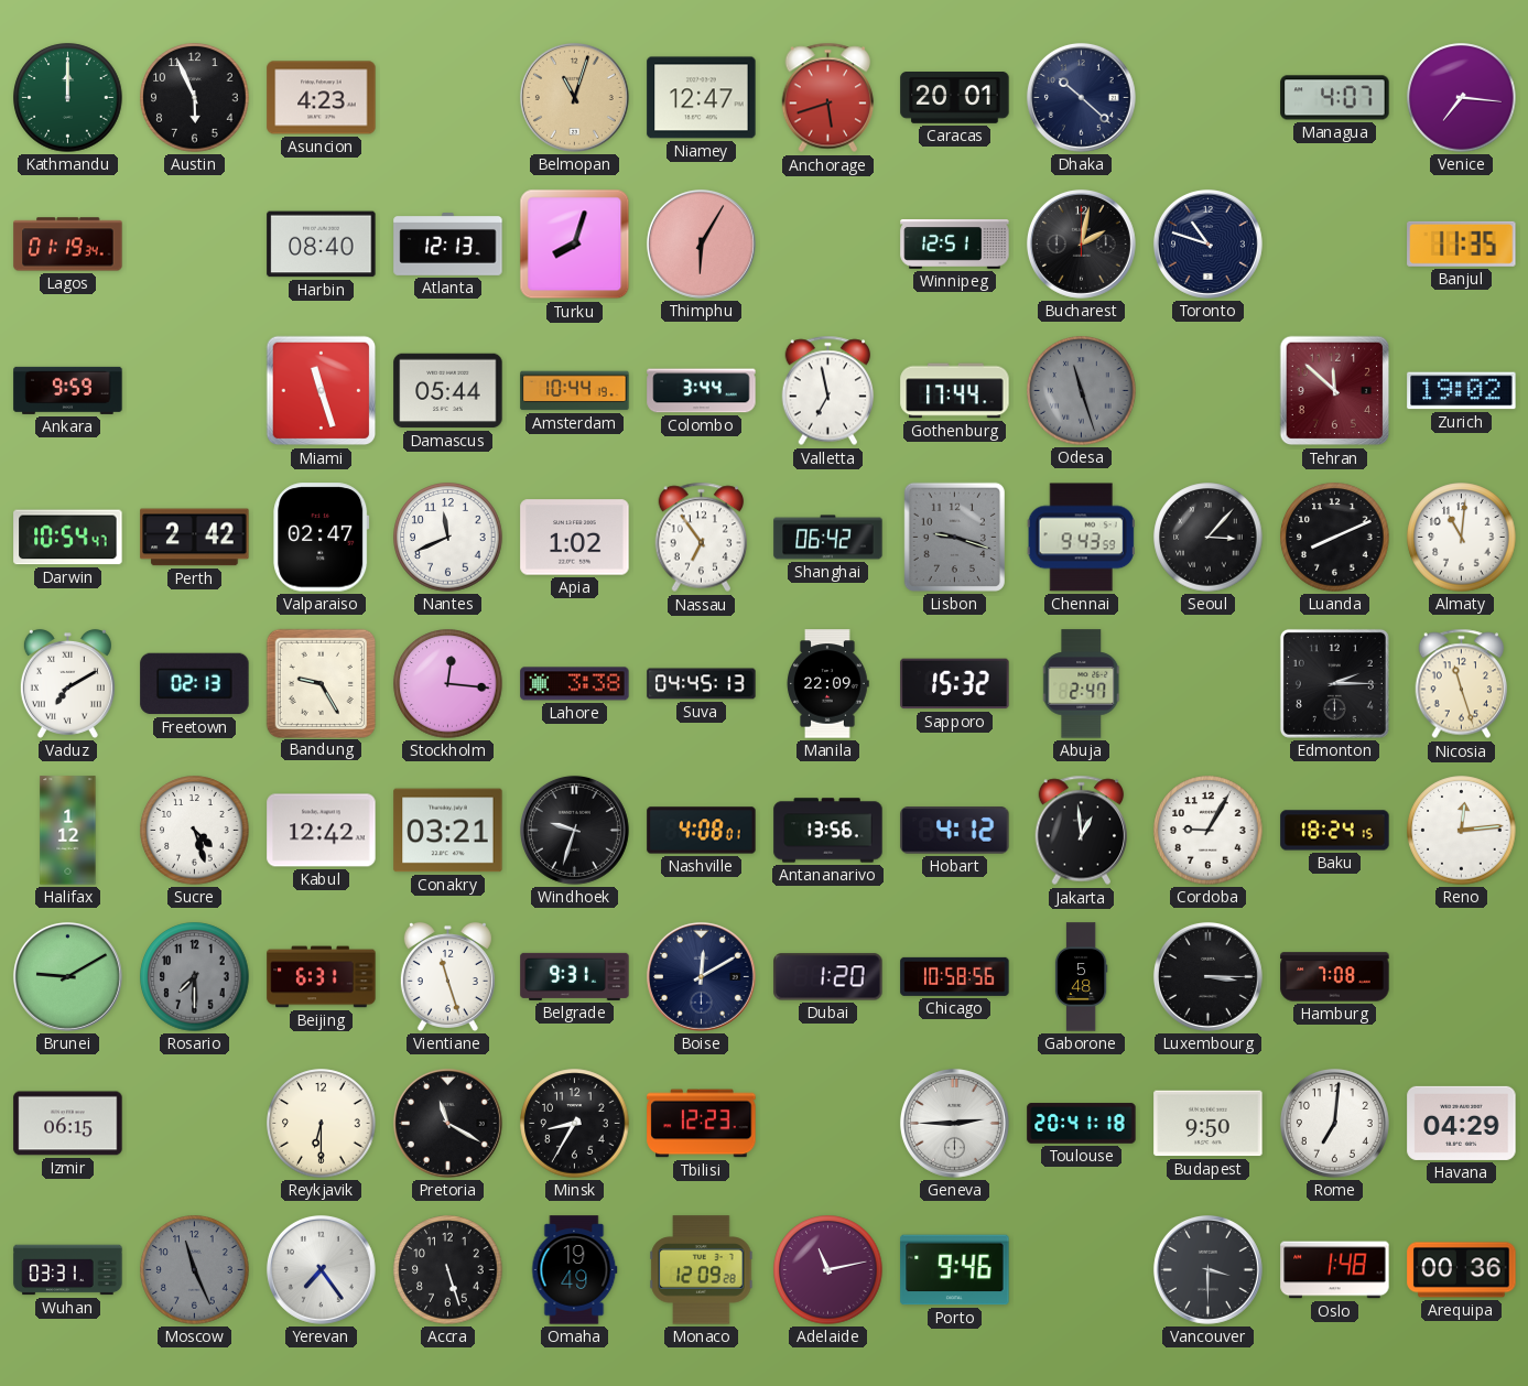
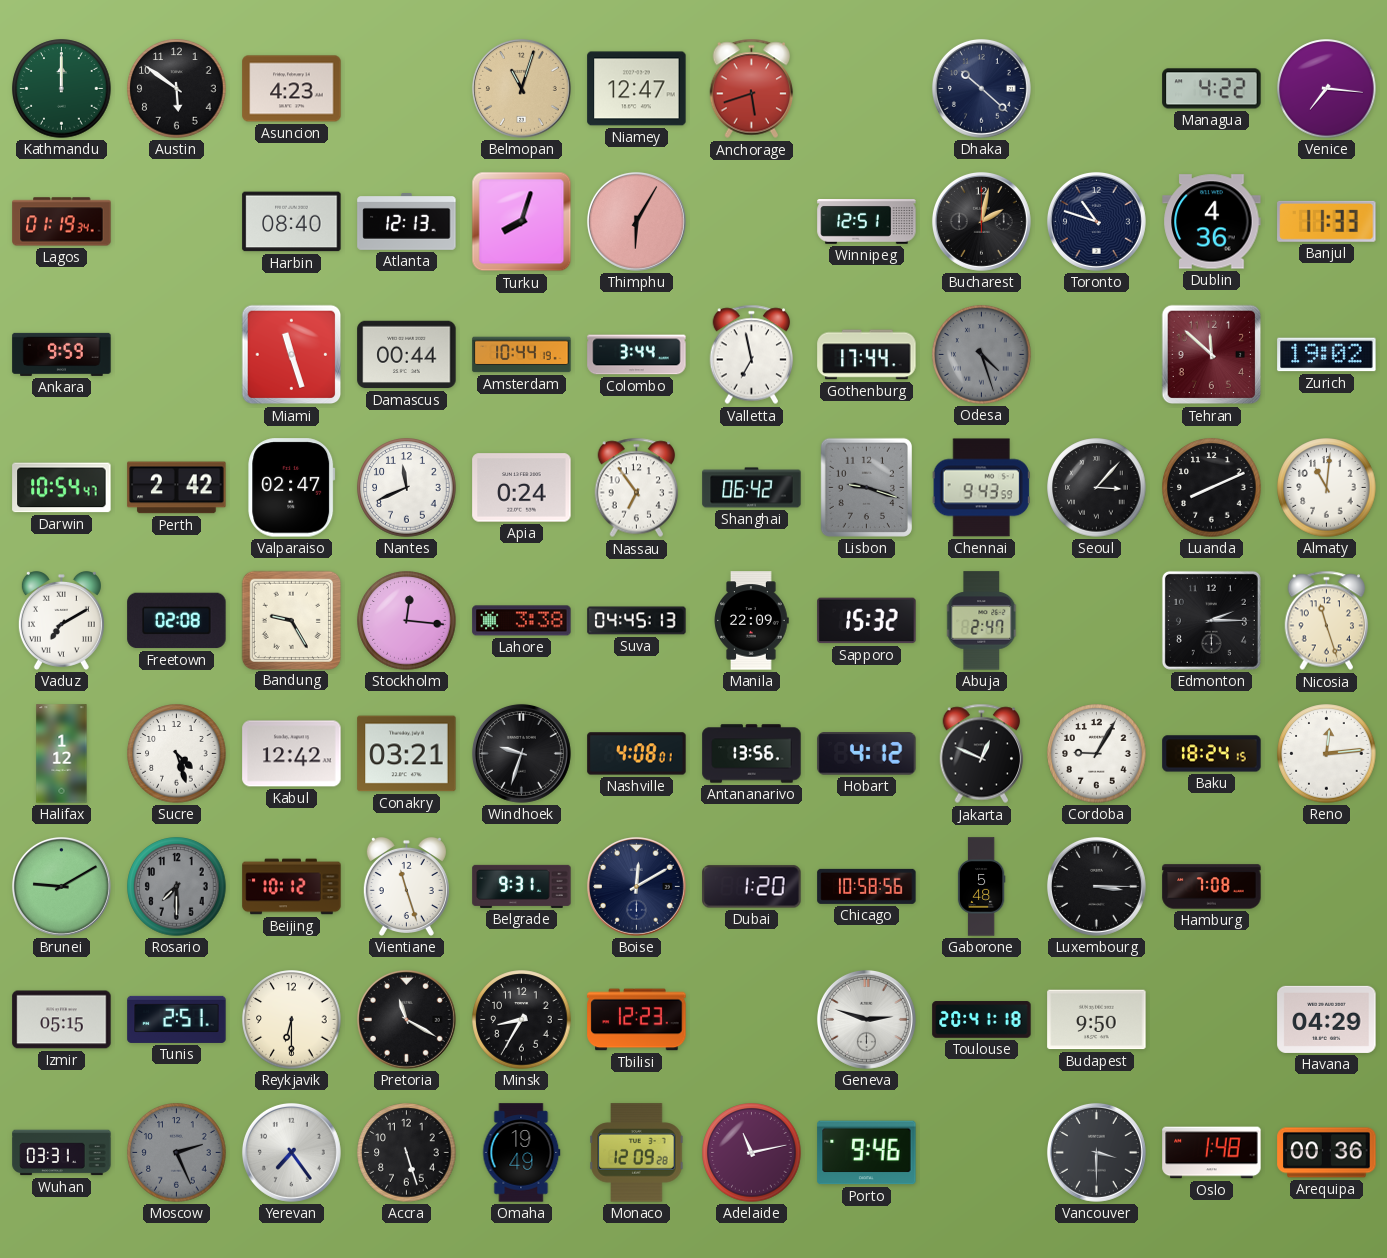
Austin: 5:56 -> 5:51 (177, 89)
Caracas: 20:01 -> none (955, 98)
Managua: 4:07 -> 4:22 (1212, 89)
Dublin: none -> 4:36 (1212, 222)
Banjul: 11:35 -> 11:33 (1327, 221)
Damascus: 05:44 -> 00:44 (407, 355)
Odesa: 11:27 -> 4:27 (982, 355)
Apia: 1:02 -> 0:24 (522, 488)
Freetown: 02:13 -> 02:08 (177, 621)
Jakarta: 12:59 -> 12:49 (982, 754)
Beijing: 6:31 -> 10:12 (292, 887)
Izmir: 06:15 -> 05:15 (62, 1020)
Tunis: none -> 2:51 (177, 1019)
Geneva: 2:45 -> 2:48 (866, 1019)
Rome: 7:01 -> none (1334, 1123)
Moscow: 11:26 -> 2:26 (177, 1153)
